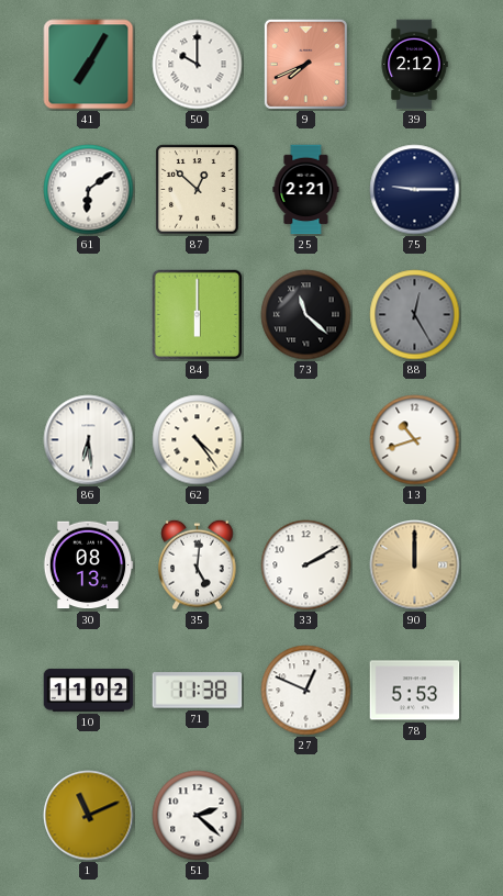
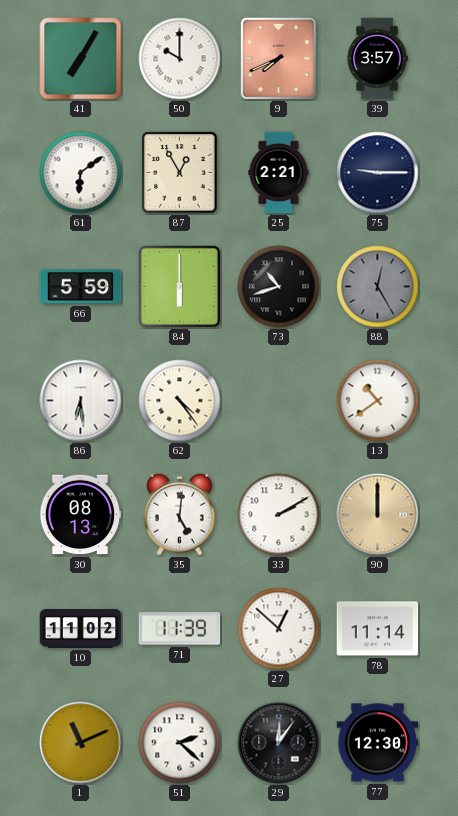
39: 2:12 -> 3:57 (377, 59)
87: 12:52 -> 12:55 (180, 173)
66: none -> 5:59 (81, 287)
73: 11:22 -> 10:42 (279, 287)
13: 10:42 -> 10:39 (378, 401)
71: 11:38 -> 11:39 (180, 629)
27: 12:49 -> 12:52 (279, 629)
78: 5:53 -> 11:14 (378, 629)
29: none -> 12:06 (279, 743)
77: none -> 12:30 (378, 743)
